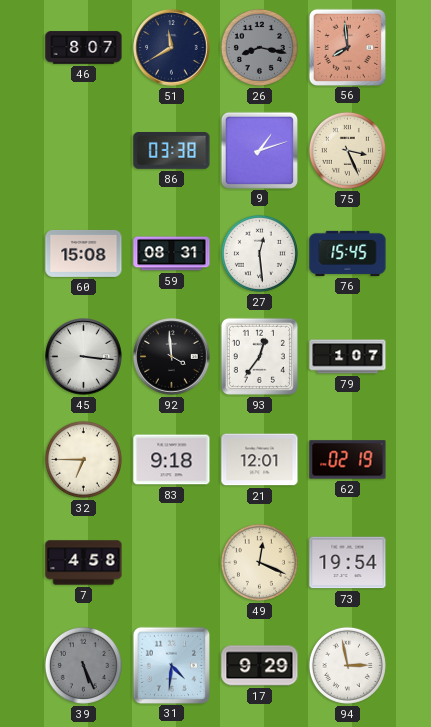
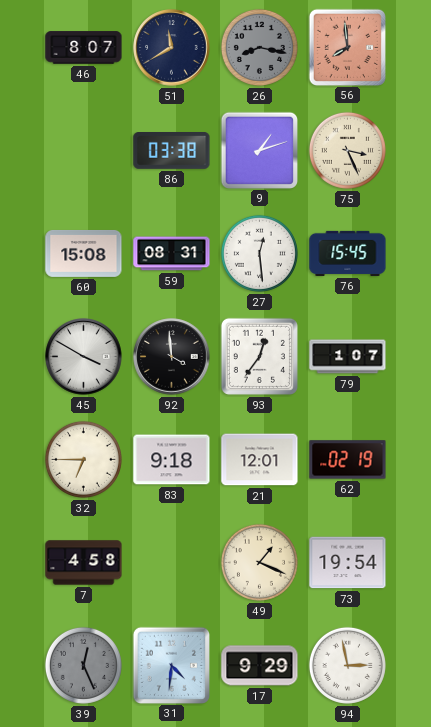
45: 3:16 -> 3:50 (84, 357)
49: 12:19 -> 1:19 (259, 562)
39: 5:26 -> 12:26 (83, 665)
